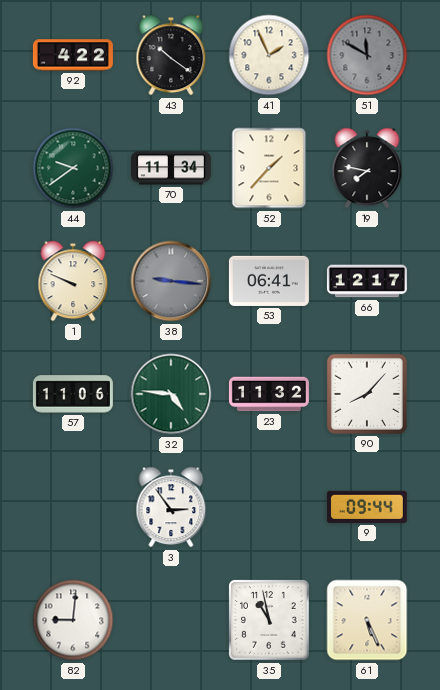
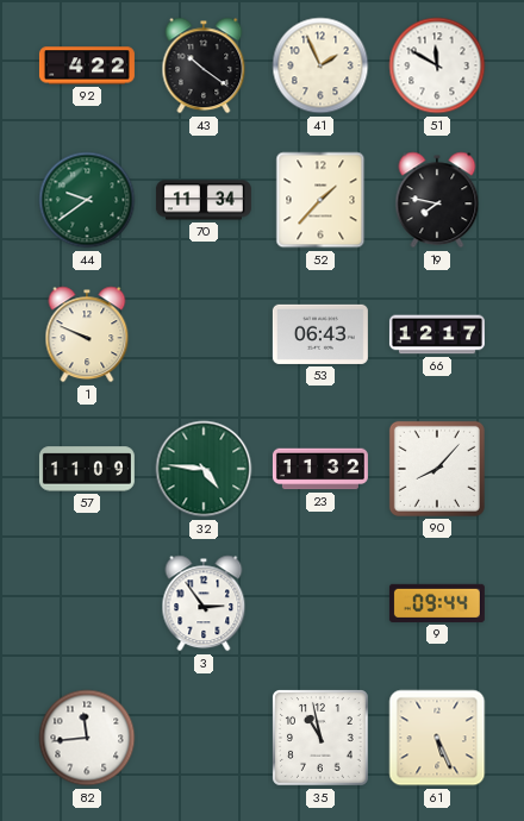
51 dial: grey -> white (437, 65)
38: 9:16 -> none (171, 281)
53: 06:41 -> 06:43 (320, 334)
57: 11:06 -> 11:09 (87, 469)
82: 9:01 -> 11:44 (87, 738)
